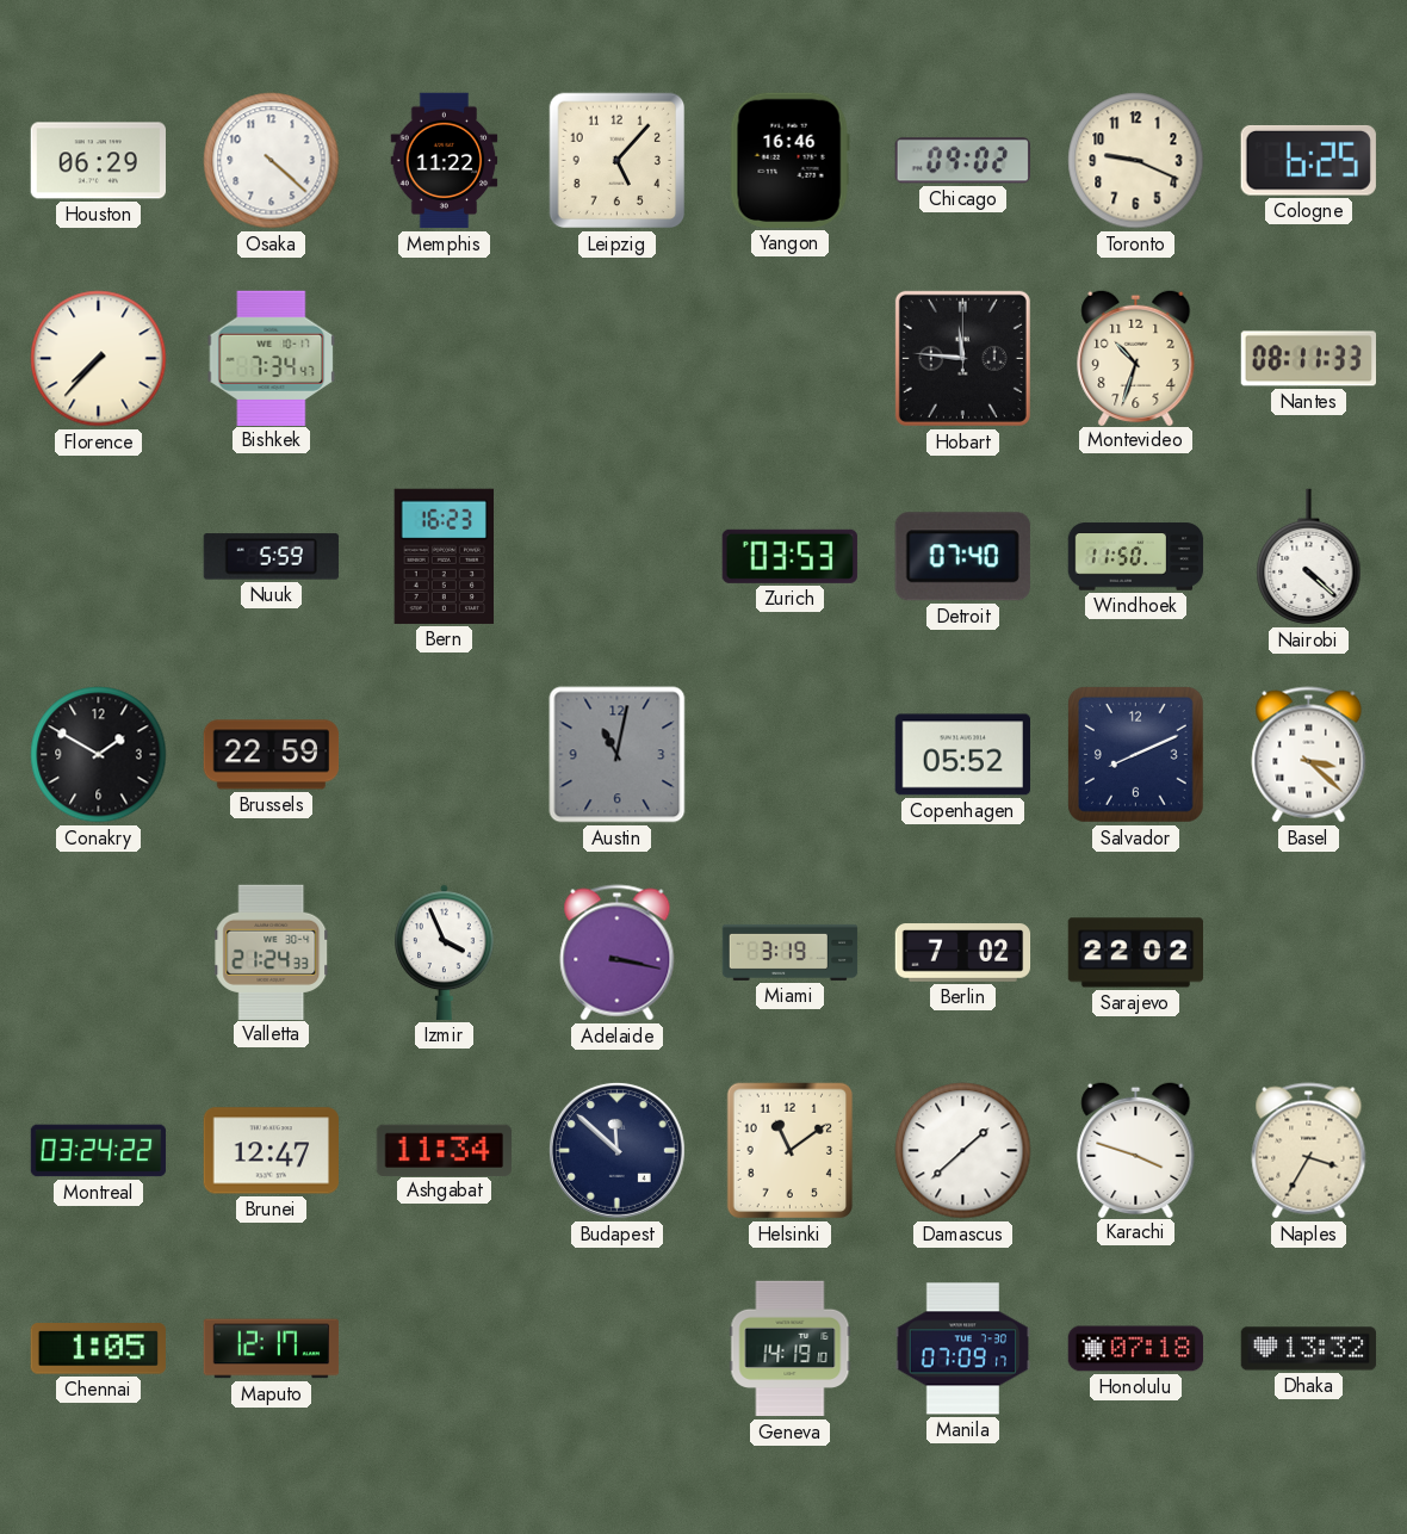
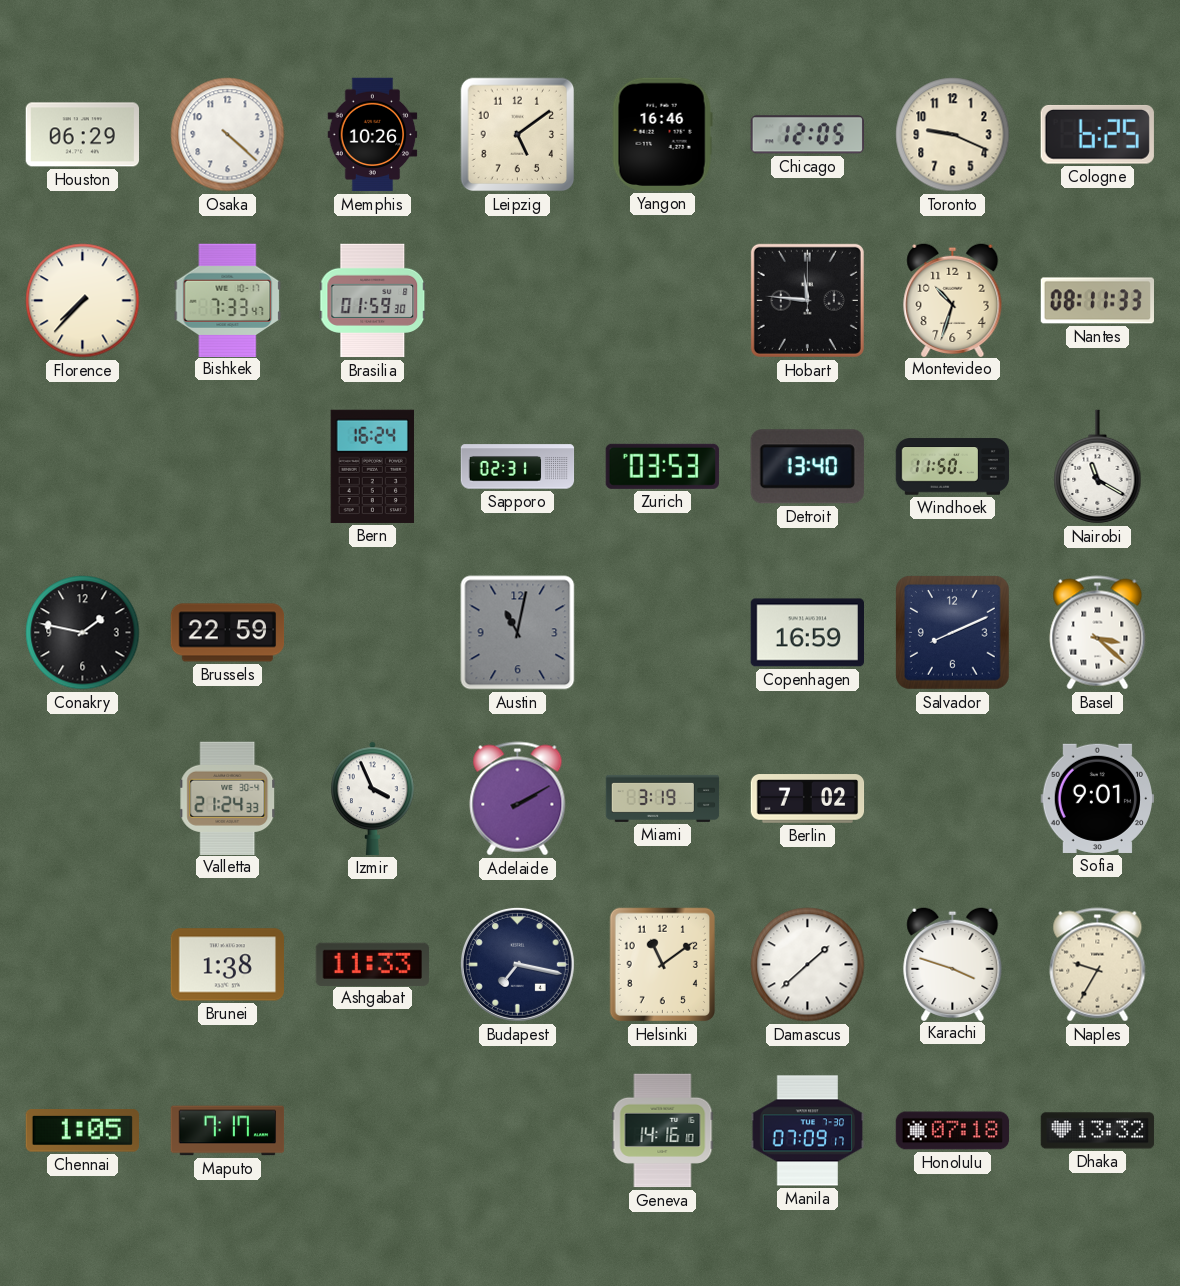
Memphis: 11:22 -> 10:26 (373, 135)
Leipzig: 5:07 -> 5:09 (518, 135)
Chicago: 09:02 -> 12:05 (807, 135)
Bishkek: 7:34 -> 7:33 (228, 300)
Brasilia: none -> 01:59 (373, 301)
Nuuk: 5:59 -> none (271, 557)
Bern: 16:23 -> 16:24 (372, 466)
Sapporo: none -> 02:31 (518, 467)
Detroit: 07:40 -> 13:40 (807, 467)
Nairobi: 4:22 -> 11:20 (1098, 467)
Conakry: 1:50 -> 1:47 (83, 633)
Copenhagen: 05:52 -> 16:59 (807, 633)
Adelaide: 3:17 -> 2:10 (518, 799)
Sarajevo: 22:02 -> none (1135, 953)
Sofia: none -> 9:01 (1097, 798)
Montreal: 03:24 -> none (99, 1151)
Brunei: 12:47 -> 1:38 (227, 965)
Ashgabat: 11:34 -> 11:33 (372, 964)
Budapest: 11:52 -> 7:17 (517, 964)
Naples: 3:35 -> 9:35 (1098, 965)
Maputo: 12:17 -> 7:17 (228, 1131)
Geneva: 14:19 -> 14:16 (663, 1131)
